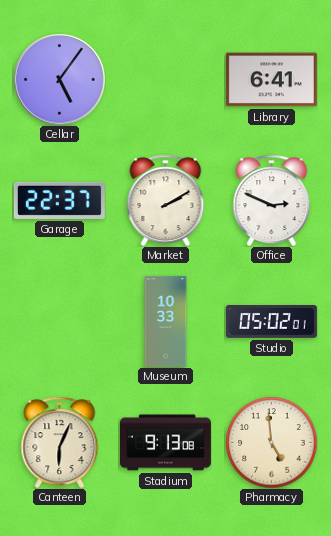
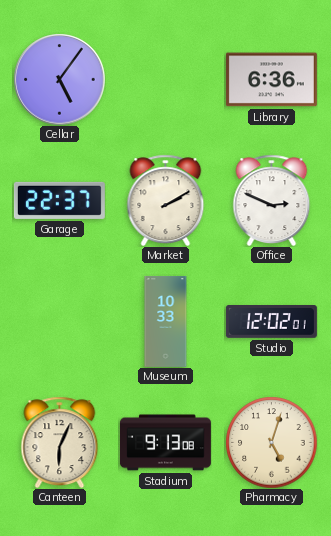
Library: 6:41 -> 6:36 (271, 80)
Studio: 05:02 -> 12:02 (271, 322)
Pharmacy: 4:59 -> 5:03 (271, 442)
